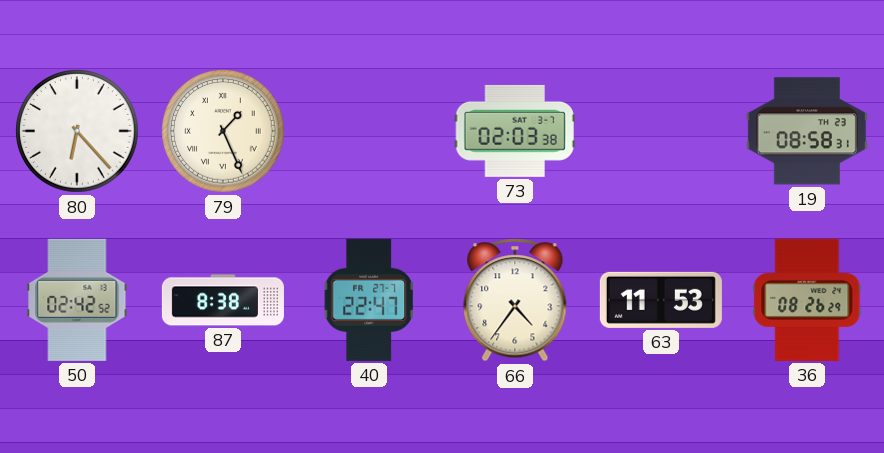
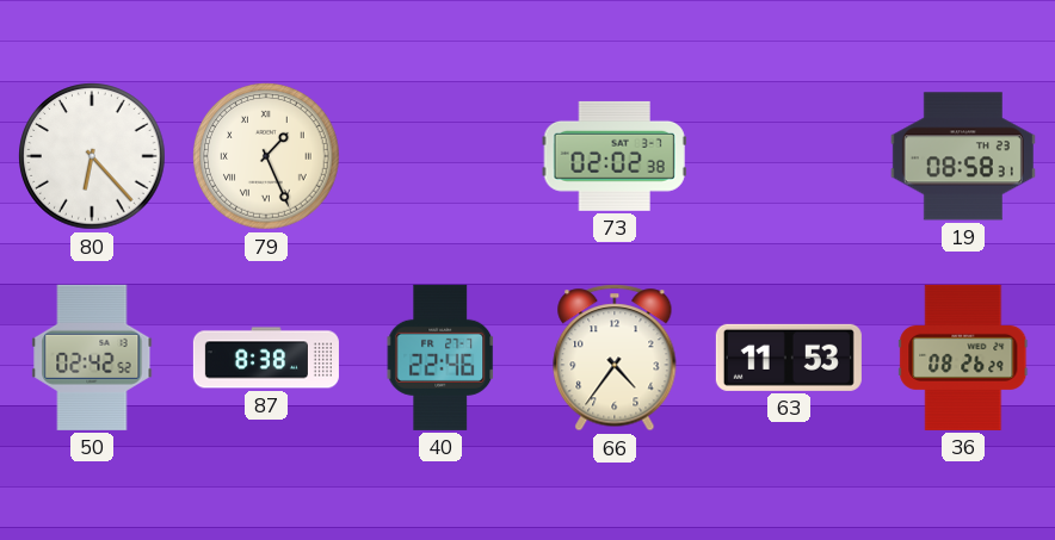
73: 02:03 -> 02:02 (615, 156)
40: 22:47 -> 22:46 (440, 358)
